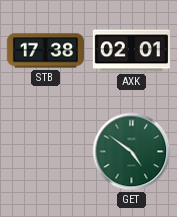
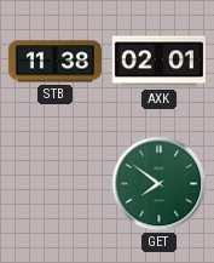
STB: 17:38 -> 11:38 (54, 62)
GET: 4:51 -> 7:51 (160, 184)
